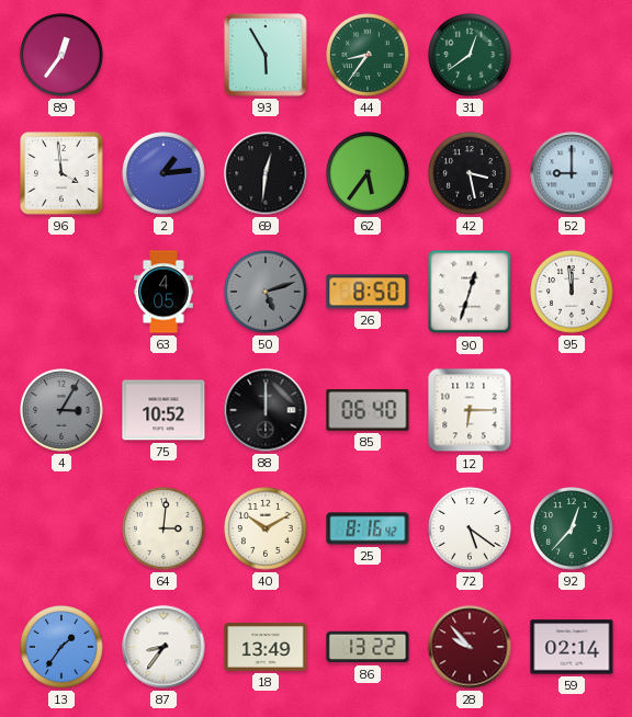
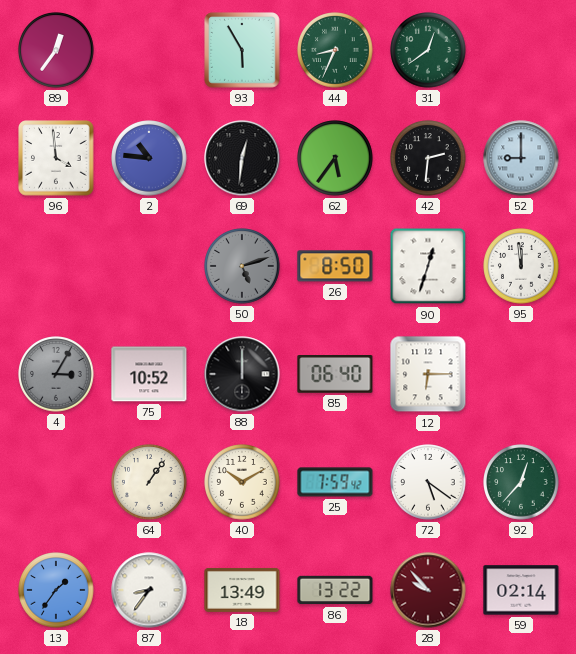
44: 8:36 -> 8:34 (335, 50)
2: 1:14 -> 10:46 (149, 158)
42: 3:28 -> 2:31 (428, 158)
63: 4:05 -> none (163, 292)
64: 3:01 -> 1:06 (149, 482)
25: 8:16 -> 7:59 (335, 482)
